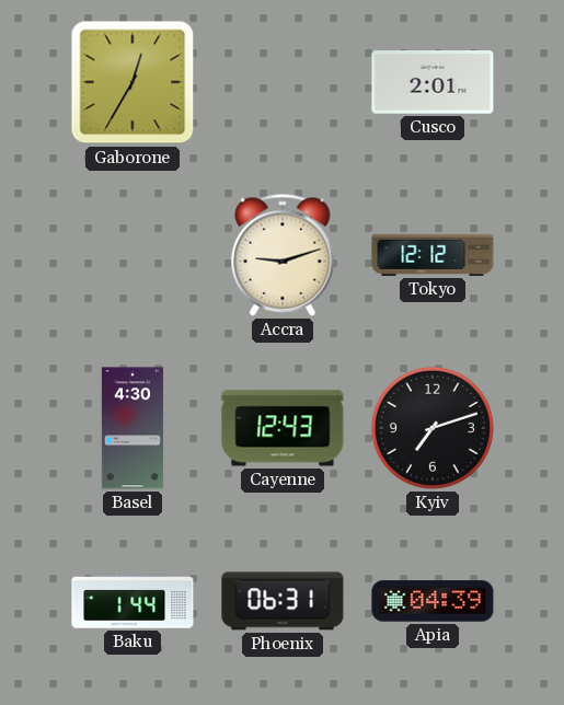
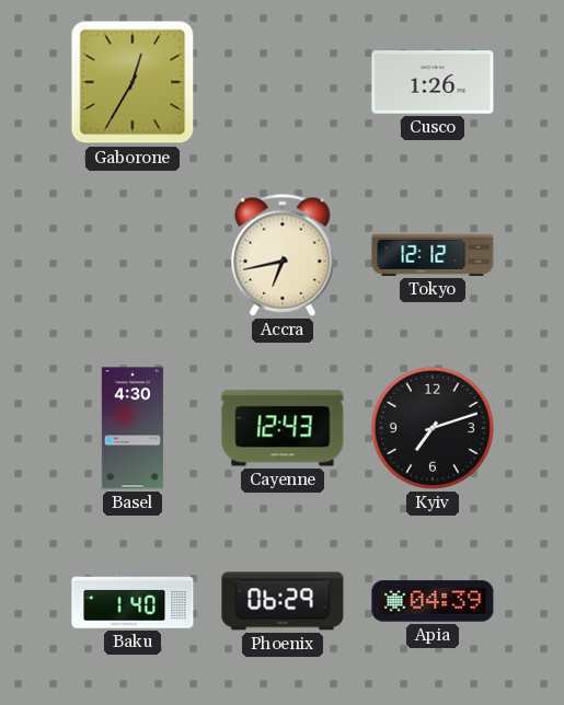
Cusco: 2:01 -> 1:26 (433, 82)
Accra: 9:12 -> 6:43 (283, 255)
Baku: 1:44 -> 1:40 (133, 601)
Phoenix: 06:31 -> 06:29 (283, 601)
